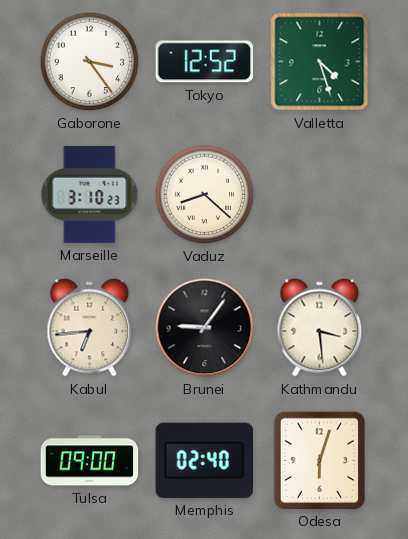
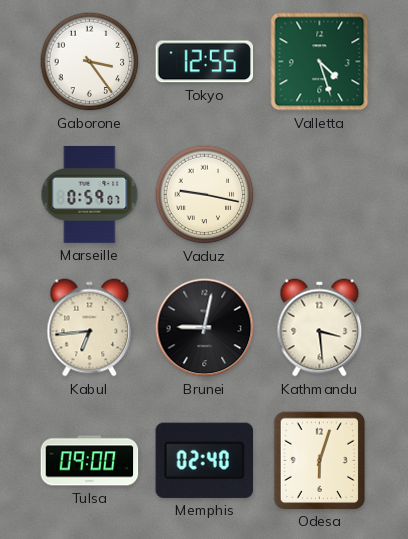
Tokyo: 12:52 -> 12:55 (205, 62)
Marseille: 3:10 -> 0:59 (90, 194)
Vaduz: 8:22 -> 9:17 (205, 195)
Brunei: 9:06 -> 9:02 (205, 328)
